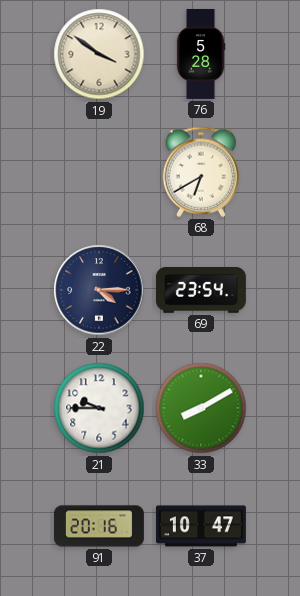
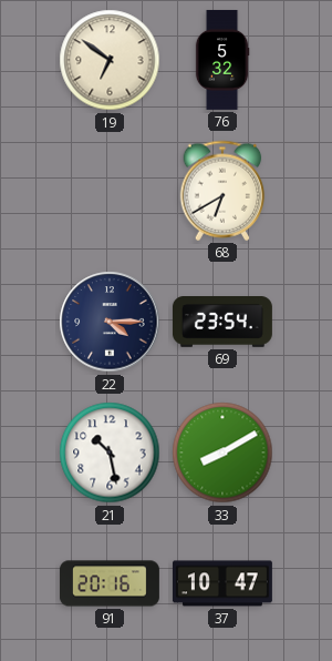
19: 3:51 -> 6:51 (110, 60)
76: 5:28 -> 5:32 (222, 60)
21: 9:45 -> 10:28 (110, 452)
